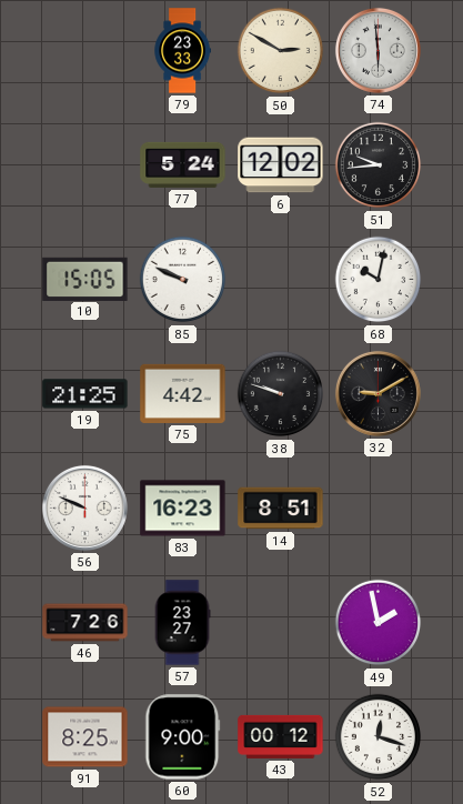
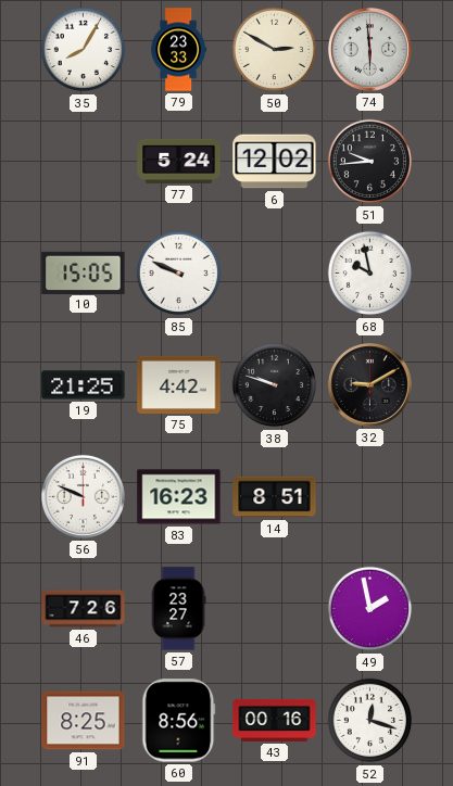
35: none -> 8:05 (84, 50)
68: 10:02 -> 9:58 (370, 274)
60: 9:00 -> 8:56 (179, 721)
43: 00:12 -> 00:16 (275, 720)
